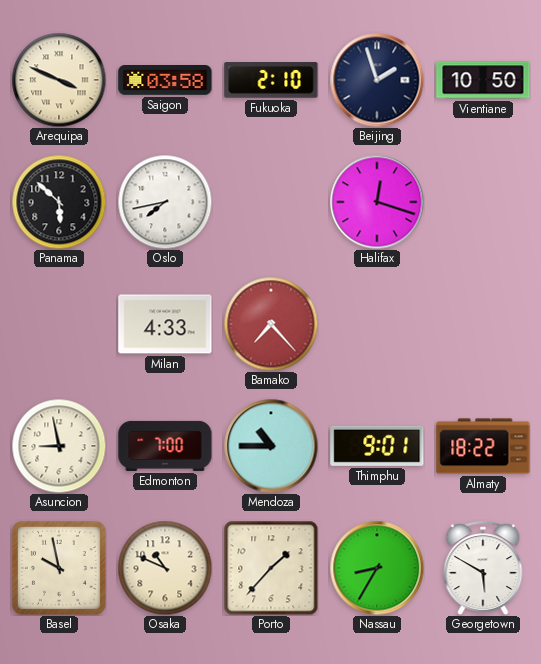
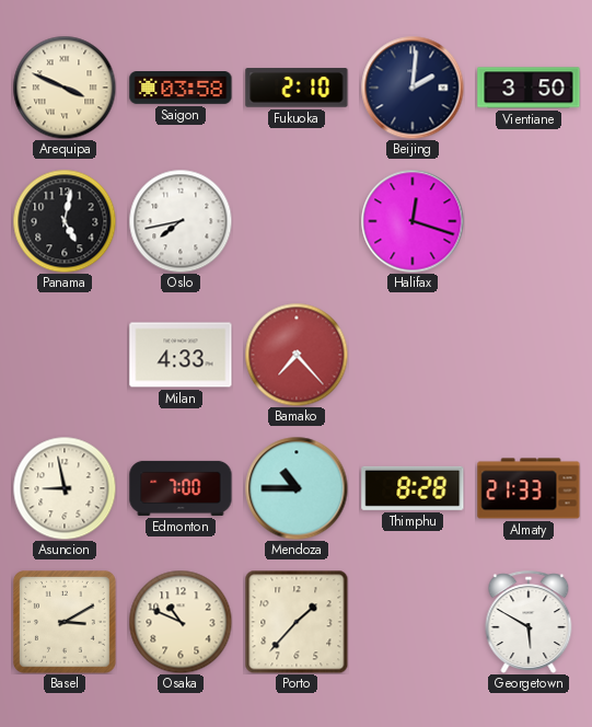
Beijing: 1:57 -> 2:01 (413, 88)
Vientiane: 10:50 -> 3:50 (529, 88)
Panama: 5:52 -> 5:02 (65, 221)
Thimphu: 9:01 -> 8:28 (413, 488)
Almaty: 18:22 -> 21:33 (529, 488)
Basel: 9:58 -> 3:10 (65, 622)
Nassau: 8:35 -> none (377, 568)
